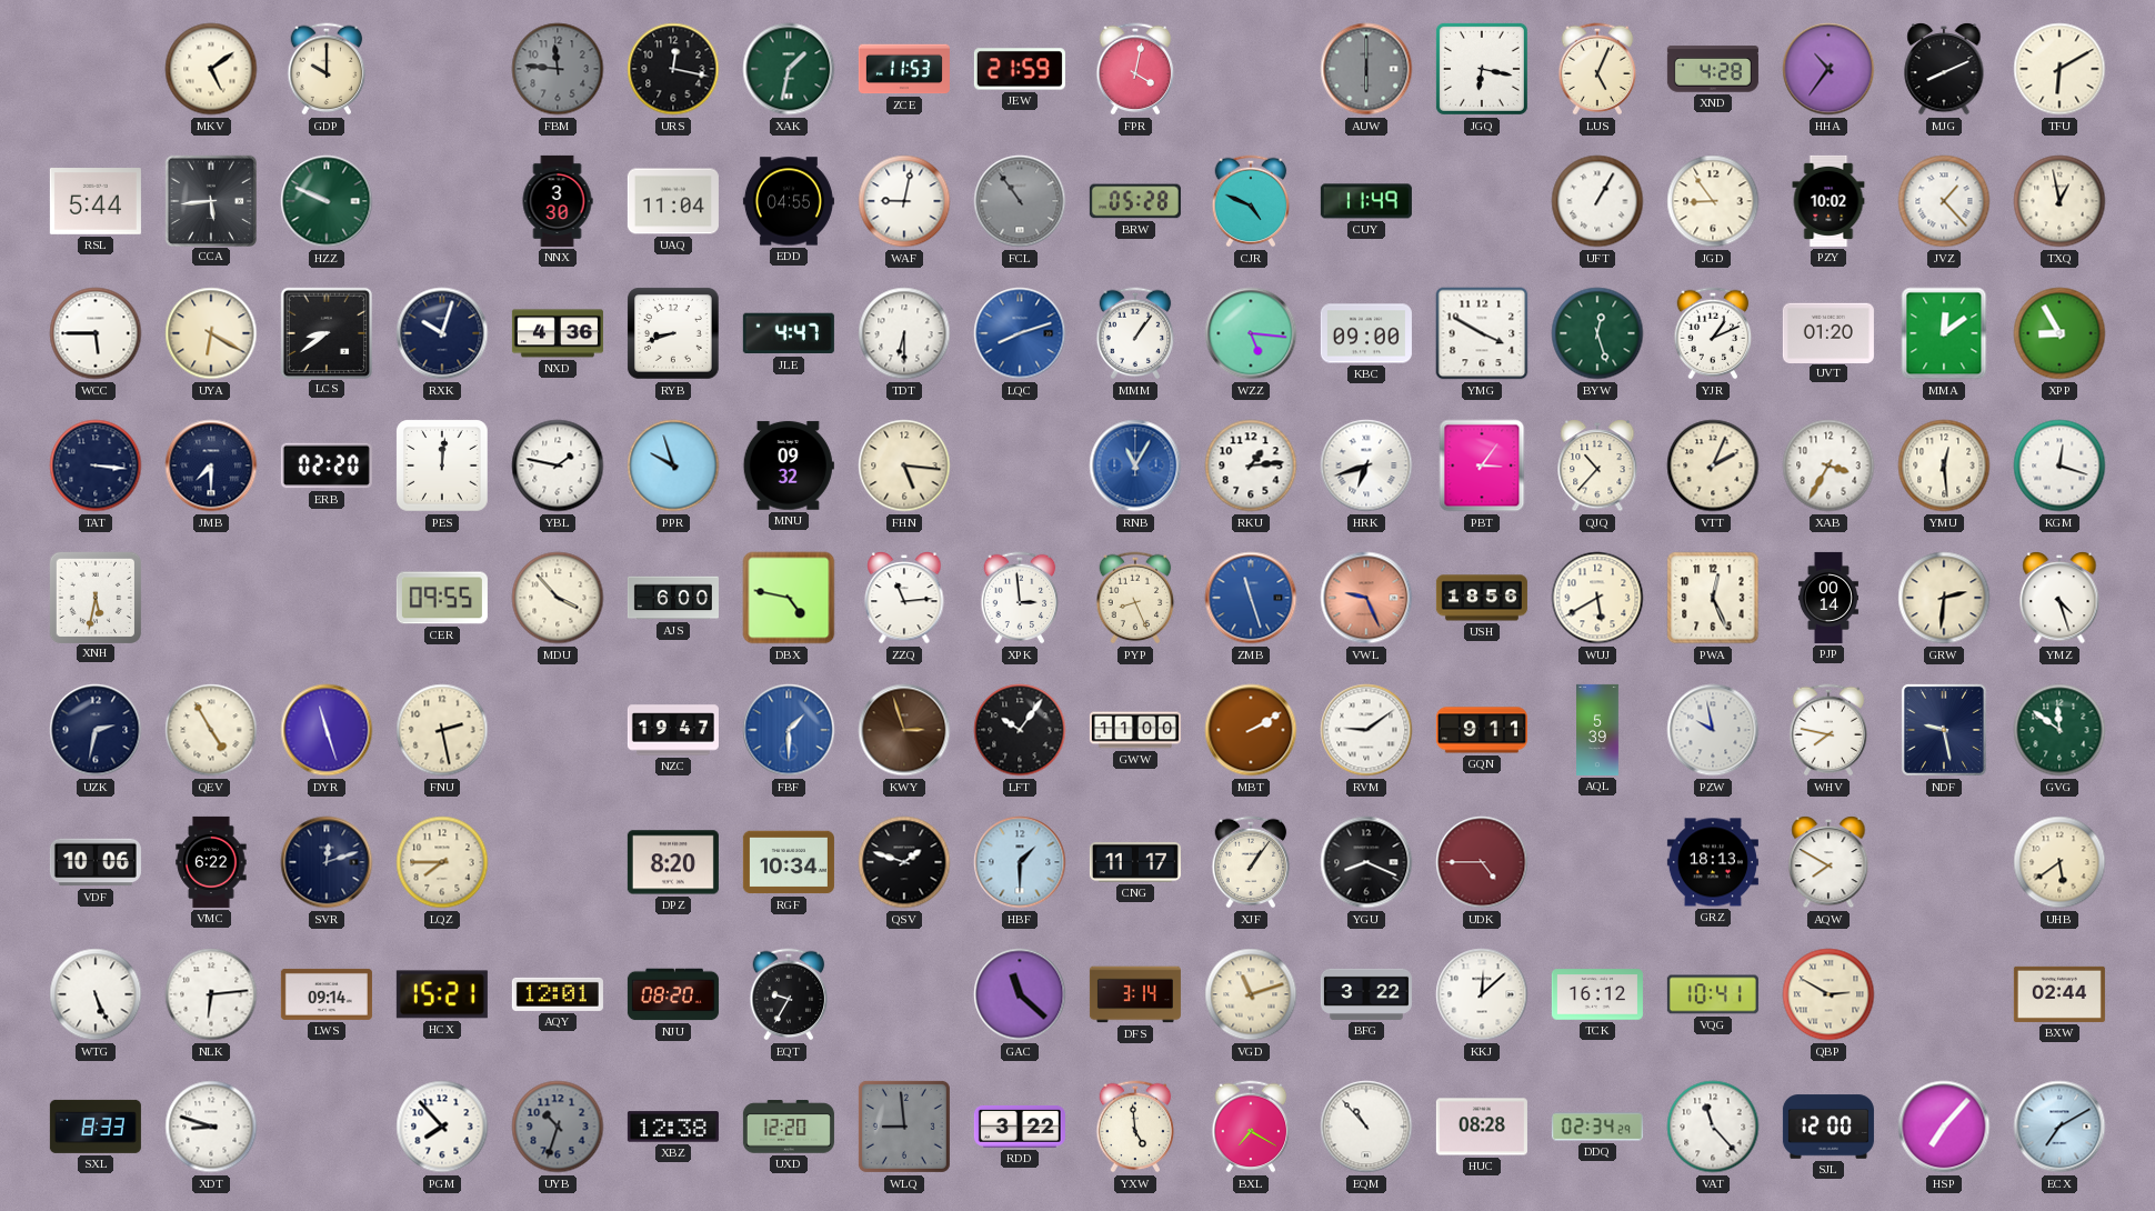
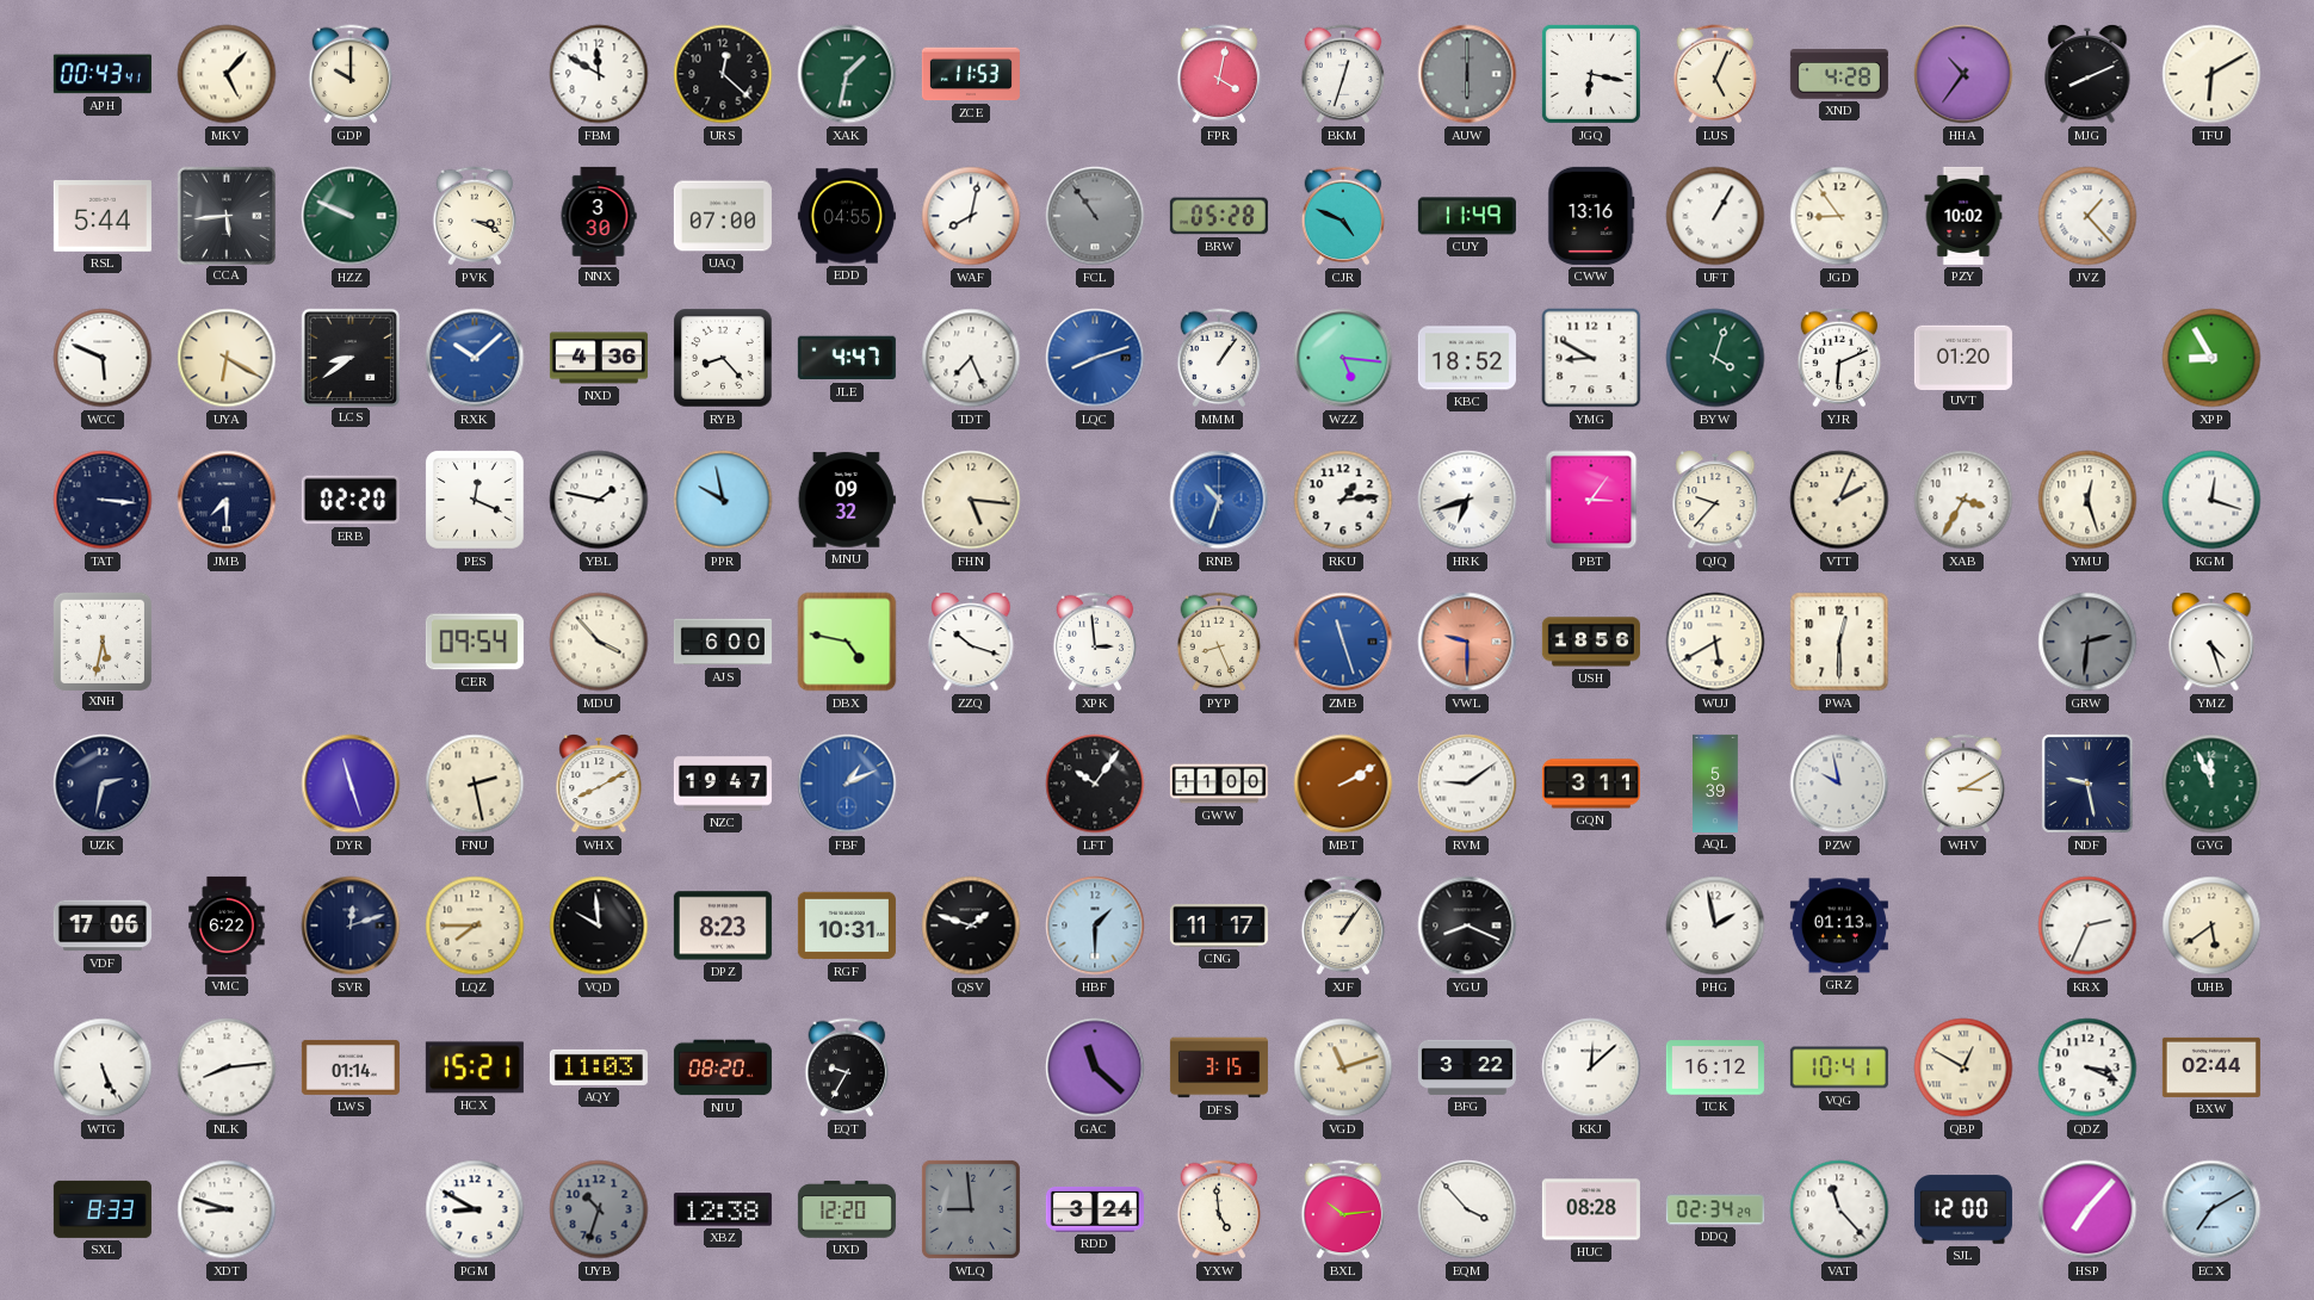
APH: none -> 00:43 (103, 74)
MKV: 5:09 -> 5:07 (227, 74)
FBM: 11:46 -> 11:50 (599, 74)
FBM dial: grey -> white (599, 74)
URS: 12:17 -> 12:22 (723, 74)
JEW: 21:59 -> none (1020, 69)
BKM: none -> 12:33 (1343, 74)
PVK: none -> 3:19 (475, 216)
UAQ: 11:04 -> 07:00 (723, 216)
WAF: 9:02 -> 8:02 (971, 216)
CWW: none -> 13:16 (1591, 216)
TXQ: 12:58 -> none (2059, 201)
WCC: 5:45 -> 5:49 (103, 358)
RXK: 10:03 -> 10:08 (475, 358)
RXK dial: navy -> blue (475, 358)
RYB: 8:42 -> 8:23 (724, 359)
TDT: 6:30 -> 7:26 (971, 358)
KBC: 09:00 -> 18:52 (1467, 358)
YMG: 3:50 -> 8:50 (1591, 358)
BYW: 12:27 -> 4:03 (1715, 358)
YJR: 1:11 -> 6:11 (1839, 358)
MMA: 12:09 -> none (1944, 333)
PES: 12:01 -> 12:19 (476, 501)
PPR: 9:57 -> 9:58 (723, 500)
RNB: 11:05 -> 10:33 (1219, 500)
QJQ: 10:37 -> 9:37 (1715, 500)
YMU: 12:29 -> 12:27 (2087, 500)
CER: 09:55 -> 09:54 (475, 642)
ZZQ: 11:14 -> 10:18 (971, 642)
VWL: 9:26 -> 9:30 (1467, 642)
PWA: 12:26 -> 12:30 (1839, 642)
PJP: 00:14 -> none (1828, 598)
GRW dial: cream -> grey (2087, 642)
QEV: 4:55 -> none (211, 730)
WHX: none -> 8:10 (599, 784)
FBF: 1:30 -> 1:11 (847, 784)
KWY: 2:57 -> none (904, 730)
GQN: 9:11 -> 3:11 (1591, 784)
WHV: 7:47 -> 3:10 (1963, 784)
GVG: 11:51 -> 11:56 (2211, 784)
VDF: 10:06 -> 17:06 (103, 926)
VQD: none -> 9:59 (599, 926)
DPZ: 8:20 -> 8:23 (723, 926)
RGF: 10:34 -> 10:31 (847, 926)
UDK: 4:45 -> none (1482, 862)
PHG: none -> 1:58 (1715, 926)
GRZ: 18:13 -> 01:13 (1839, 926)
AQW: 7:50 -> none (1828, 862)
KRX: none -> 2:34 (2087, 926)
NLK: 6:14 -> 8:14 (227, 1067)
LWS: 09:14 -> 01:14 (351, 1067)
AQY: 12:01 -> 11:03 (599, 1067)
DFS: 3:14 -> 3:15 (1219, 1067)
QBP: 2:50 -> 12:50 (1963, 1067)
QDZ: none -> 3:19 (2087, 1067)
PGM: 7:53 -> 8:50 (475, 1209)
RDD: 3:22 -> 3:24 (1095, 1209)
BXL: 7:20 -> 10:14 (1343, 1209)
EQM: 10:53 -> 3:53 (1467, 1209)
